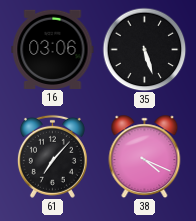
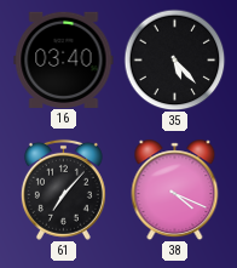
16: 03:06 -> 03:40 (64, 59)
35: 5:27 -> 5:23 (174, 59)
